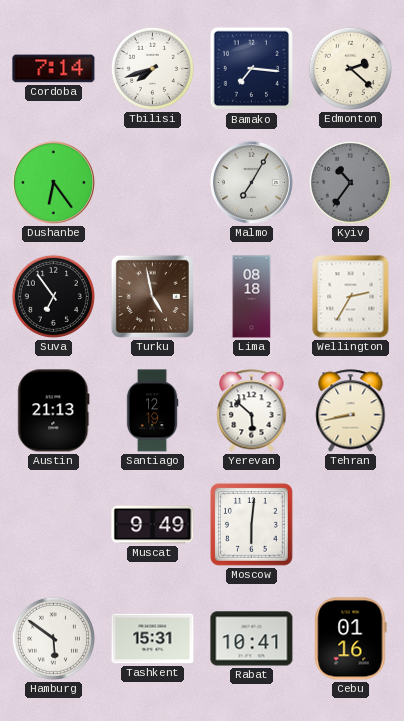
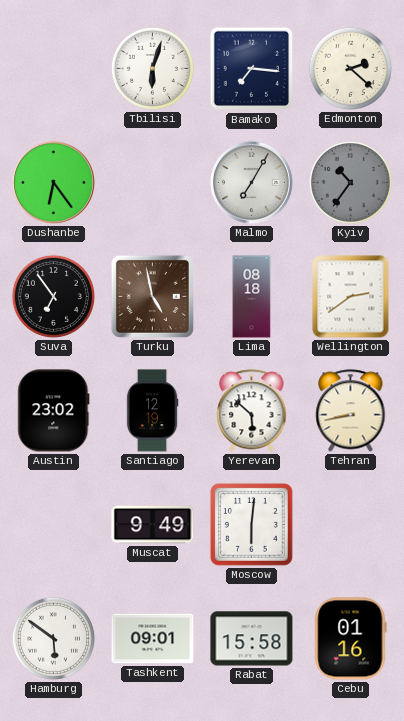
Cordoba: 7:14 -> none (54, 69)
Tbilisi: 7:42 -> 6:03 (152, 68)
Wellington: 2:35 -> 2:39 (351, 297)
Austin: 21:13 -> 23:02 (54, 411)
Tashkent: 15:31 -> 09:01 (153, 639)
Rabat: 10:41 -> 15:58 (252, 639)
